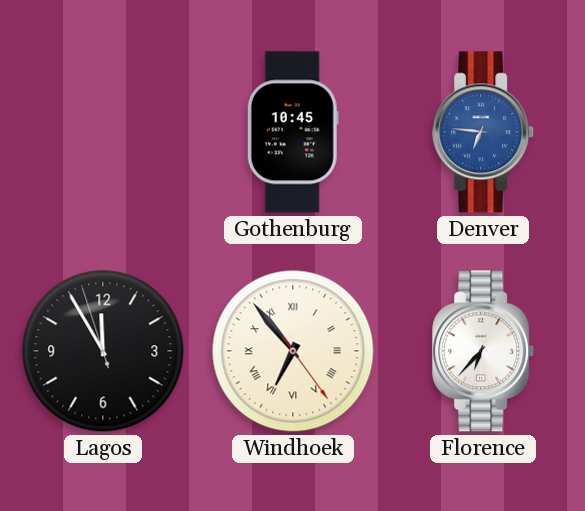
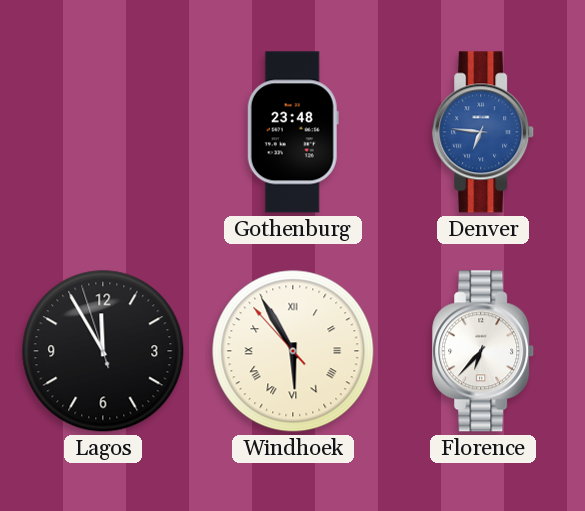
Gothenburg: 10:45 -> 23:48 (293, 132)
Windhoek: 6:53 -> 5:54 (293, 351)
